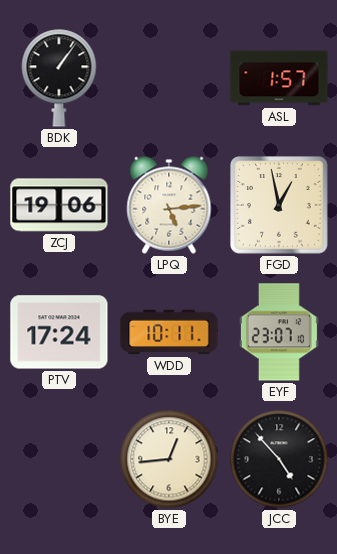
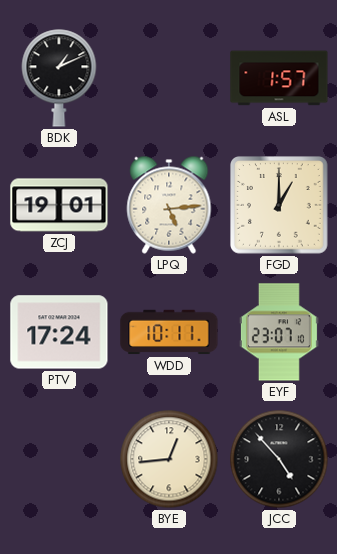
BDK: 1:06 -> 1:11 (59, 78)
ZCJ: 19:06 -> 19:01 (59, 205)
FGD: 12:58 -> 1:00 (280, 206)
